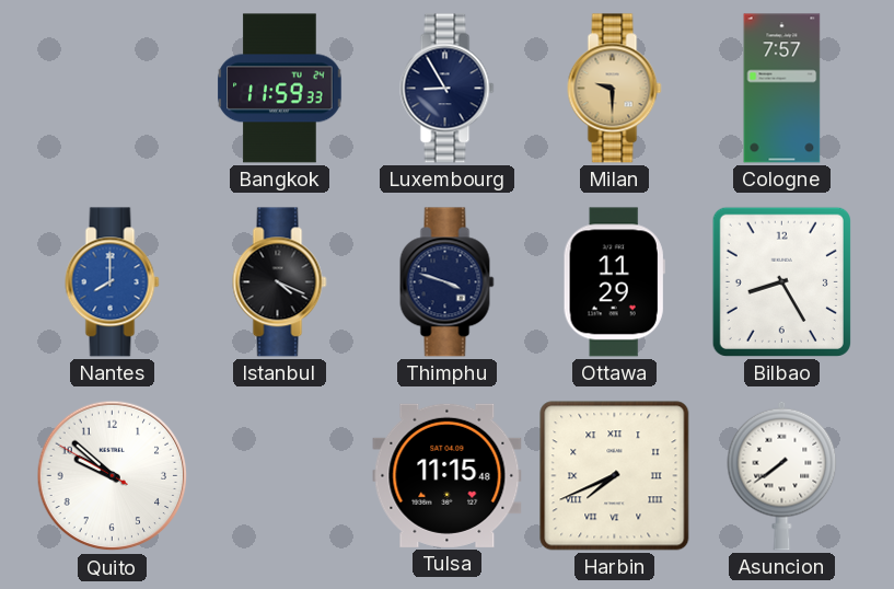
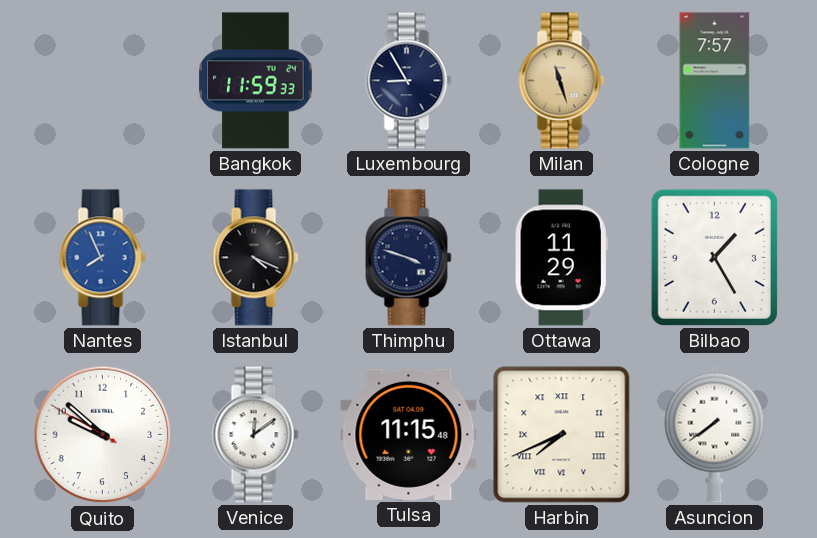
Milan: 9:30 -> 11:27 (562, 81)
Nantes: 8:00 -> 7:56 (103, 258)
Bilbao: 8:25 -> 1:25 (714, 257)
Venice: none -> 12:09 (256, 435)
